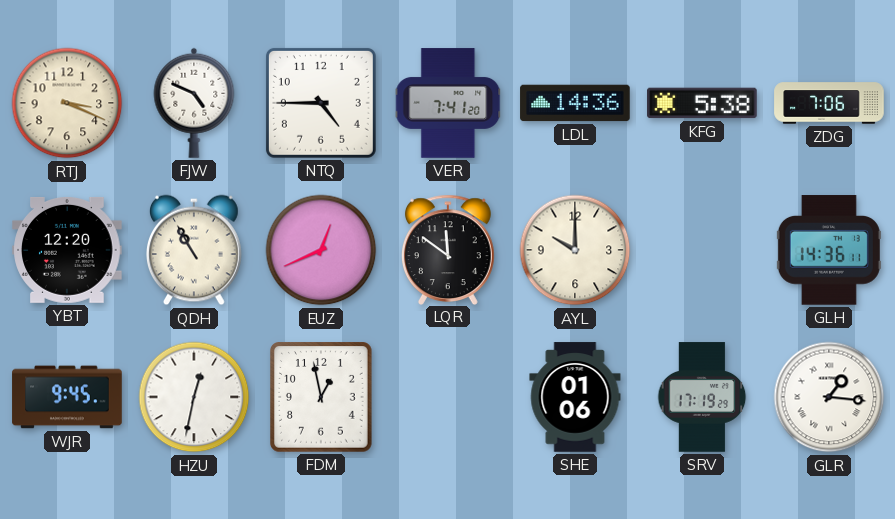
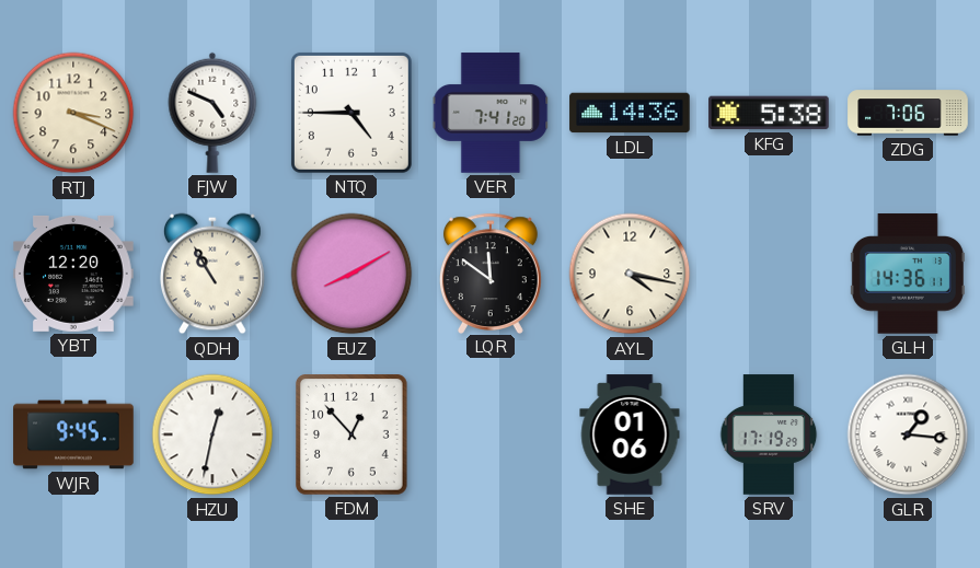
EUZ: 12:41 -> 8:10 (351, 274)
AYL: 10:00 -> 4:17 (630, 274)
FDM: 12:58 -> 12:53 (353, 436)
